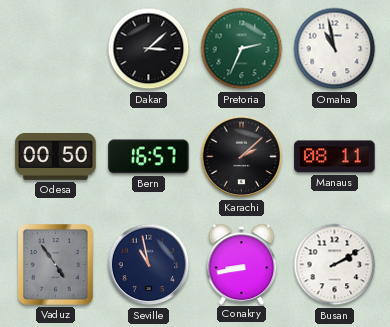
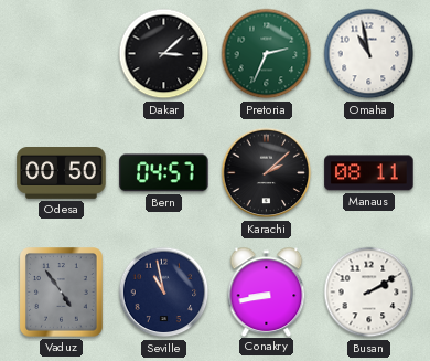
Bern: 16:57 -> 04:57 (164, 173)
